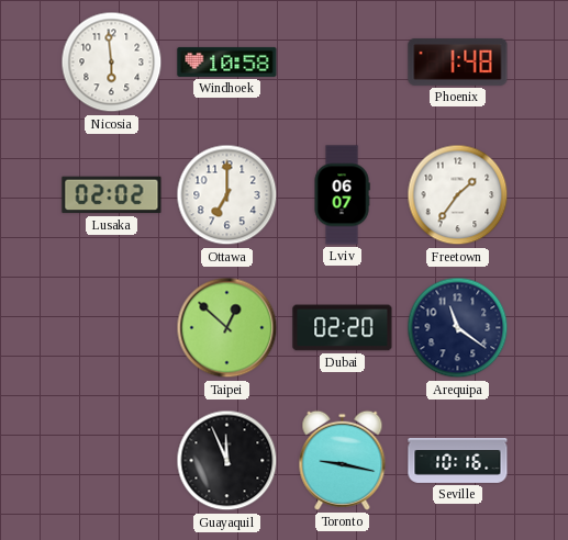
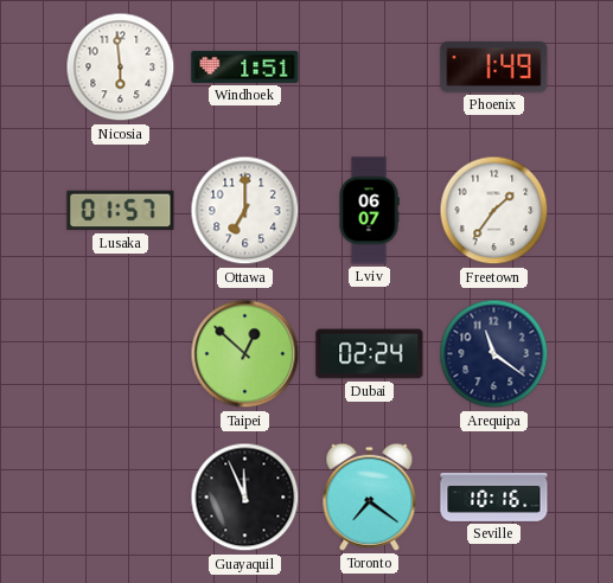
Windhoek: 10:58 -> 1:51 (245, 66)
Phoenix: 1:48 -> 1:49 (494, 66)
Lusaka: 02:02 -> 01:57 (121, 211)
Dubai: 02:20 -> 02:24 (370, 354)
Toronto: 9:17 -> 7:21 (370, 496)
